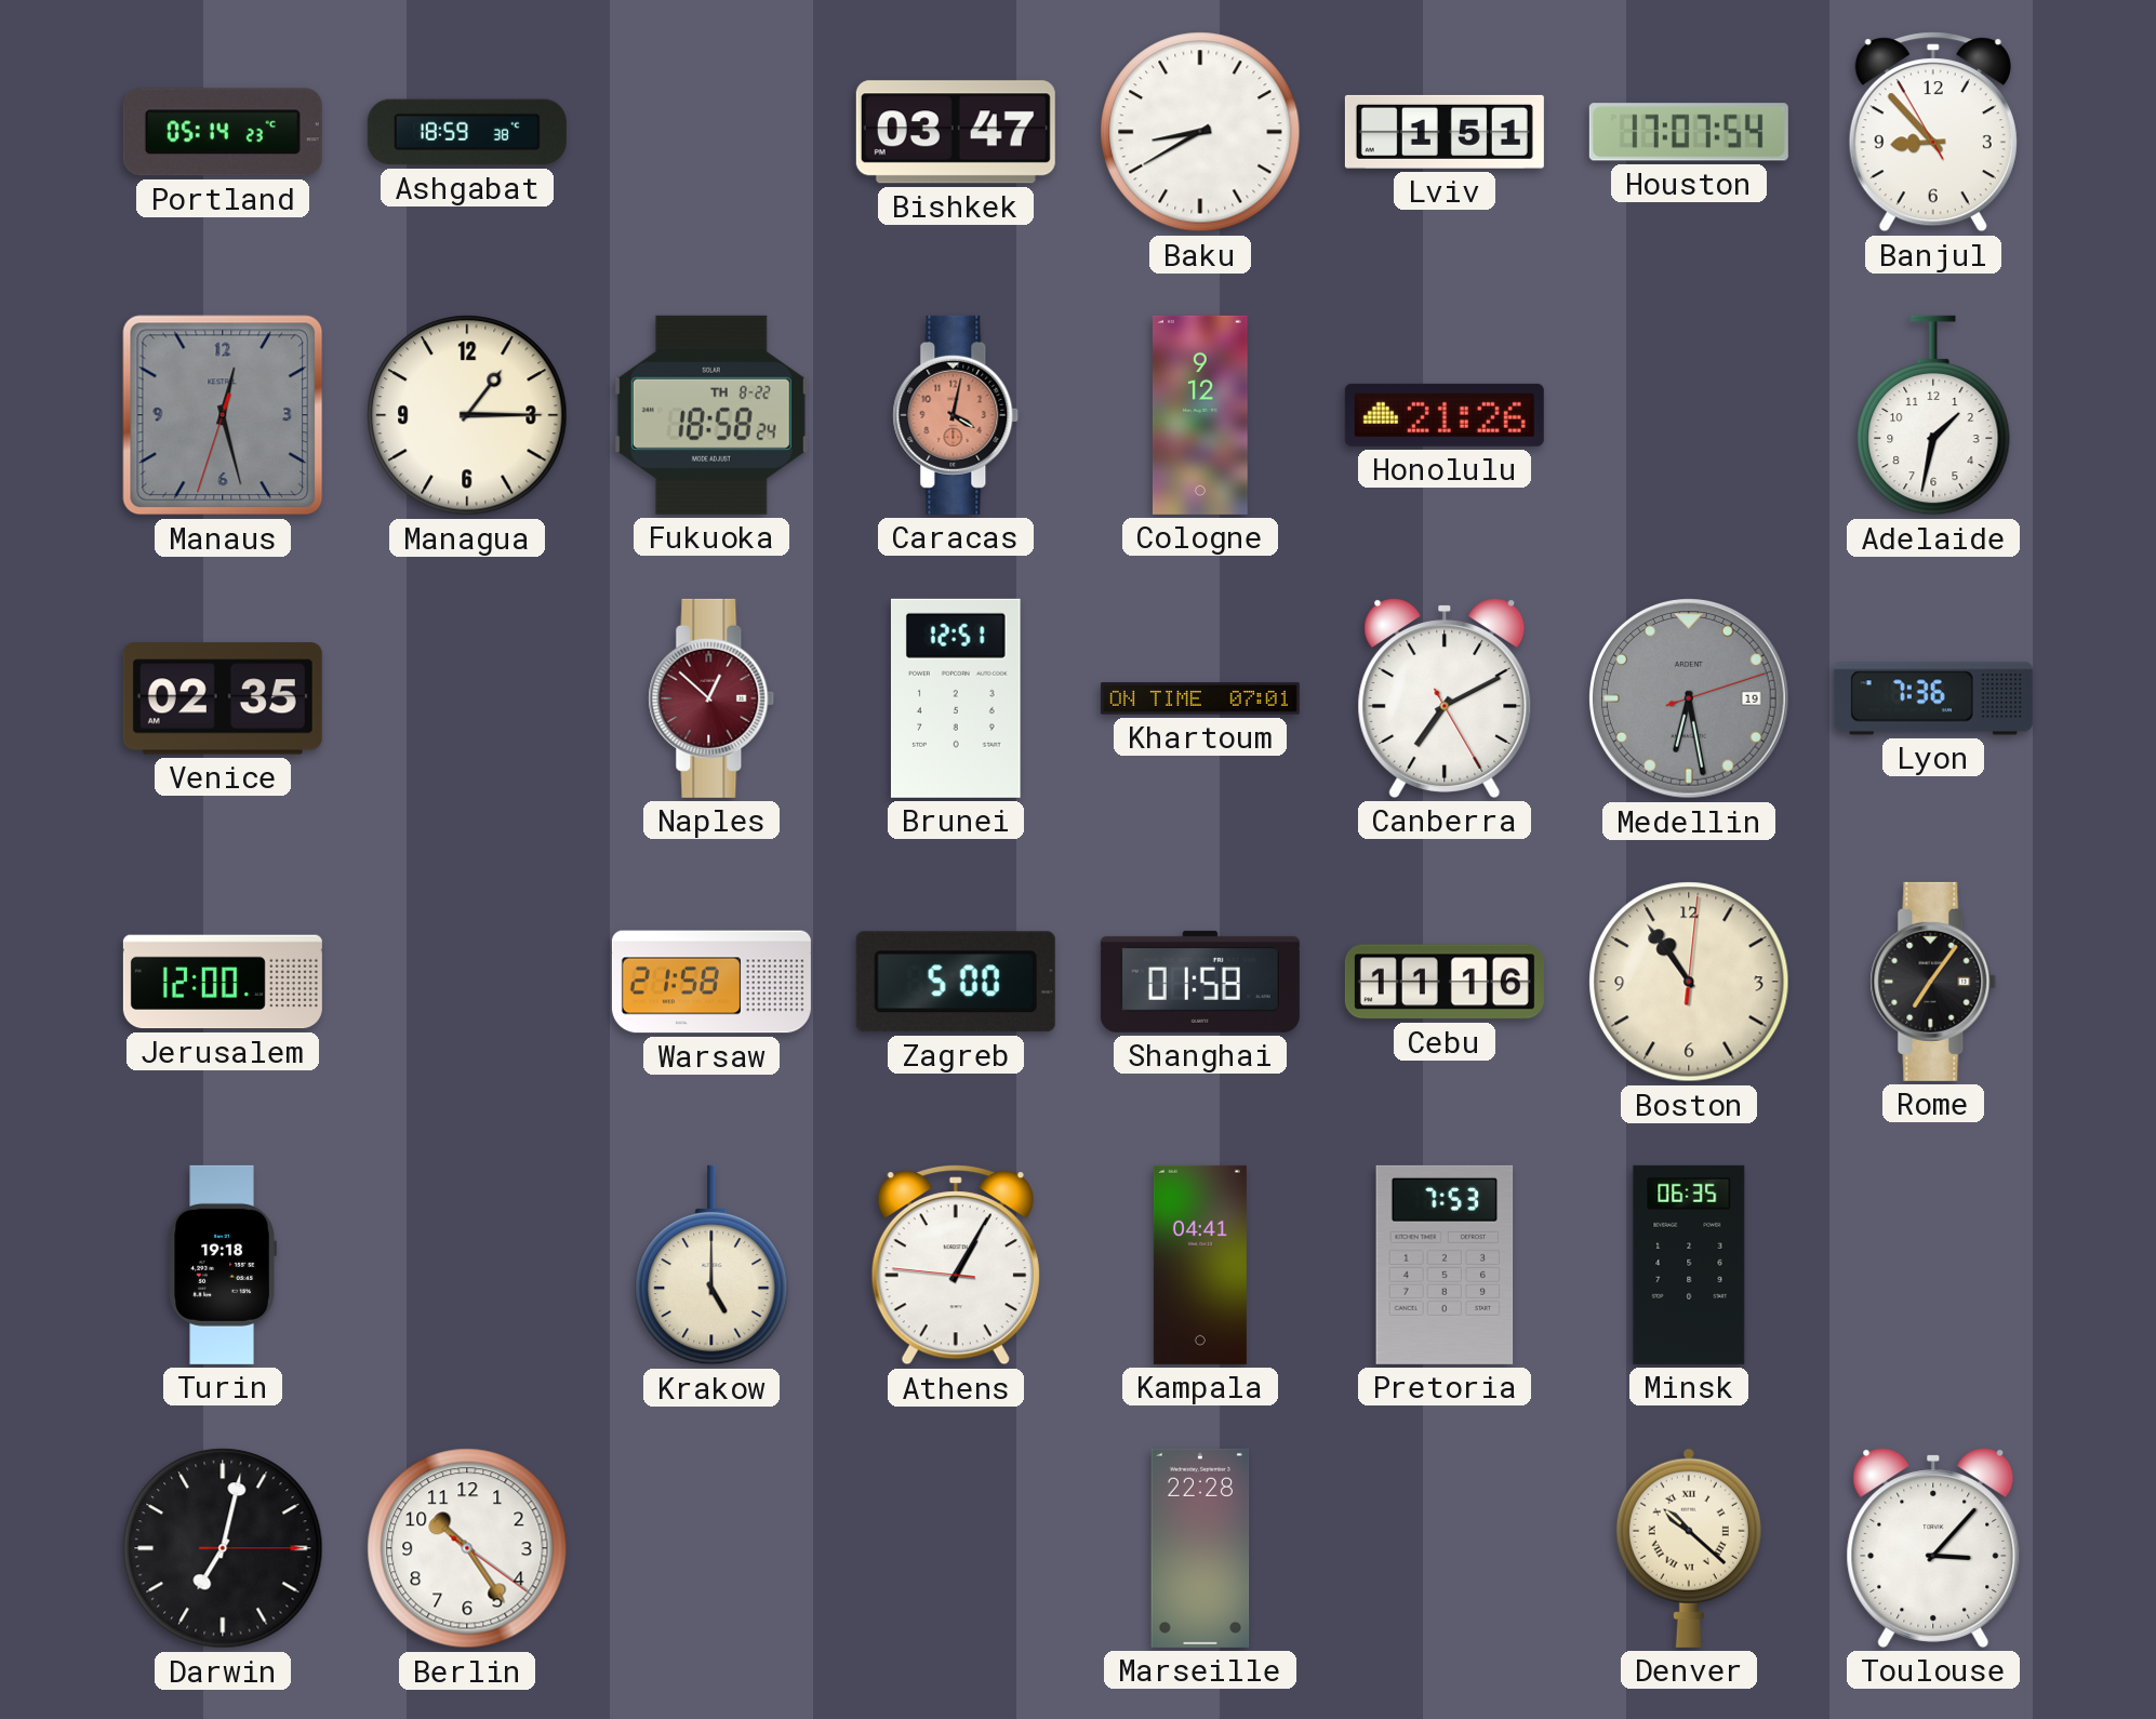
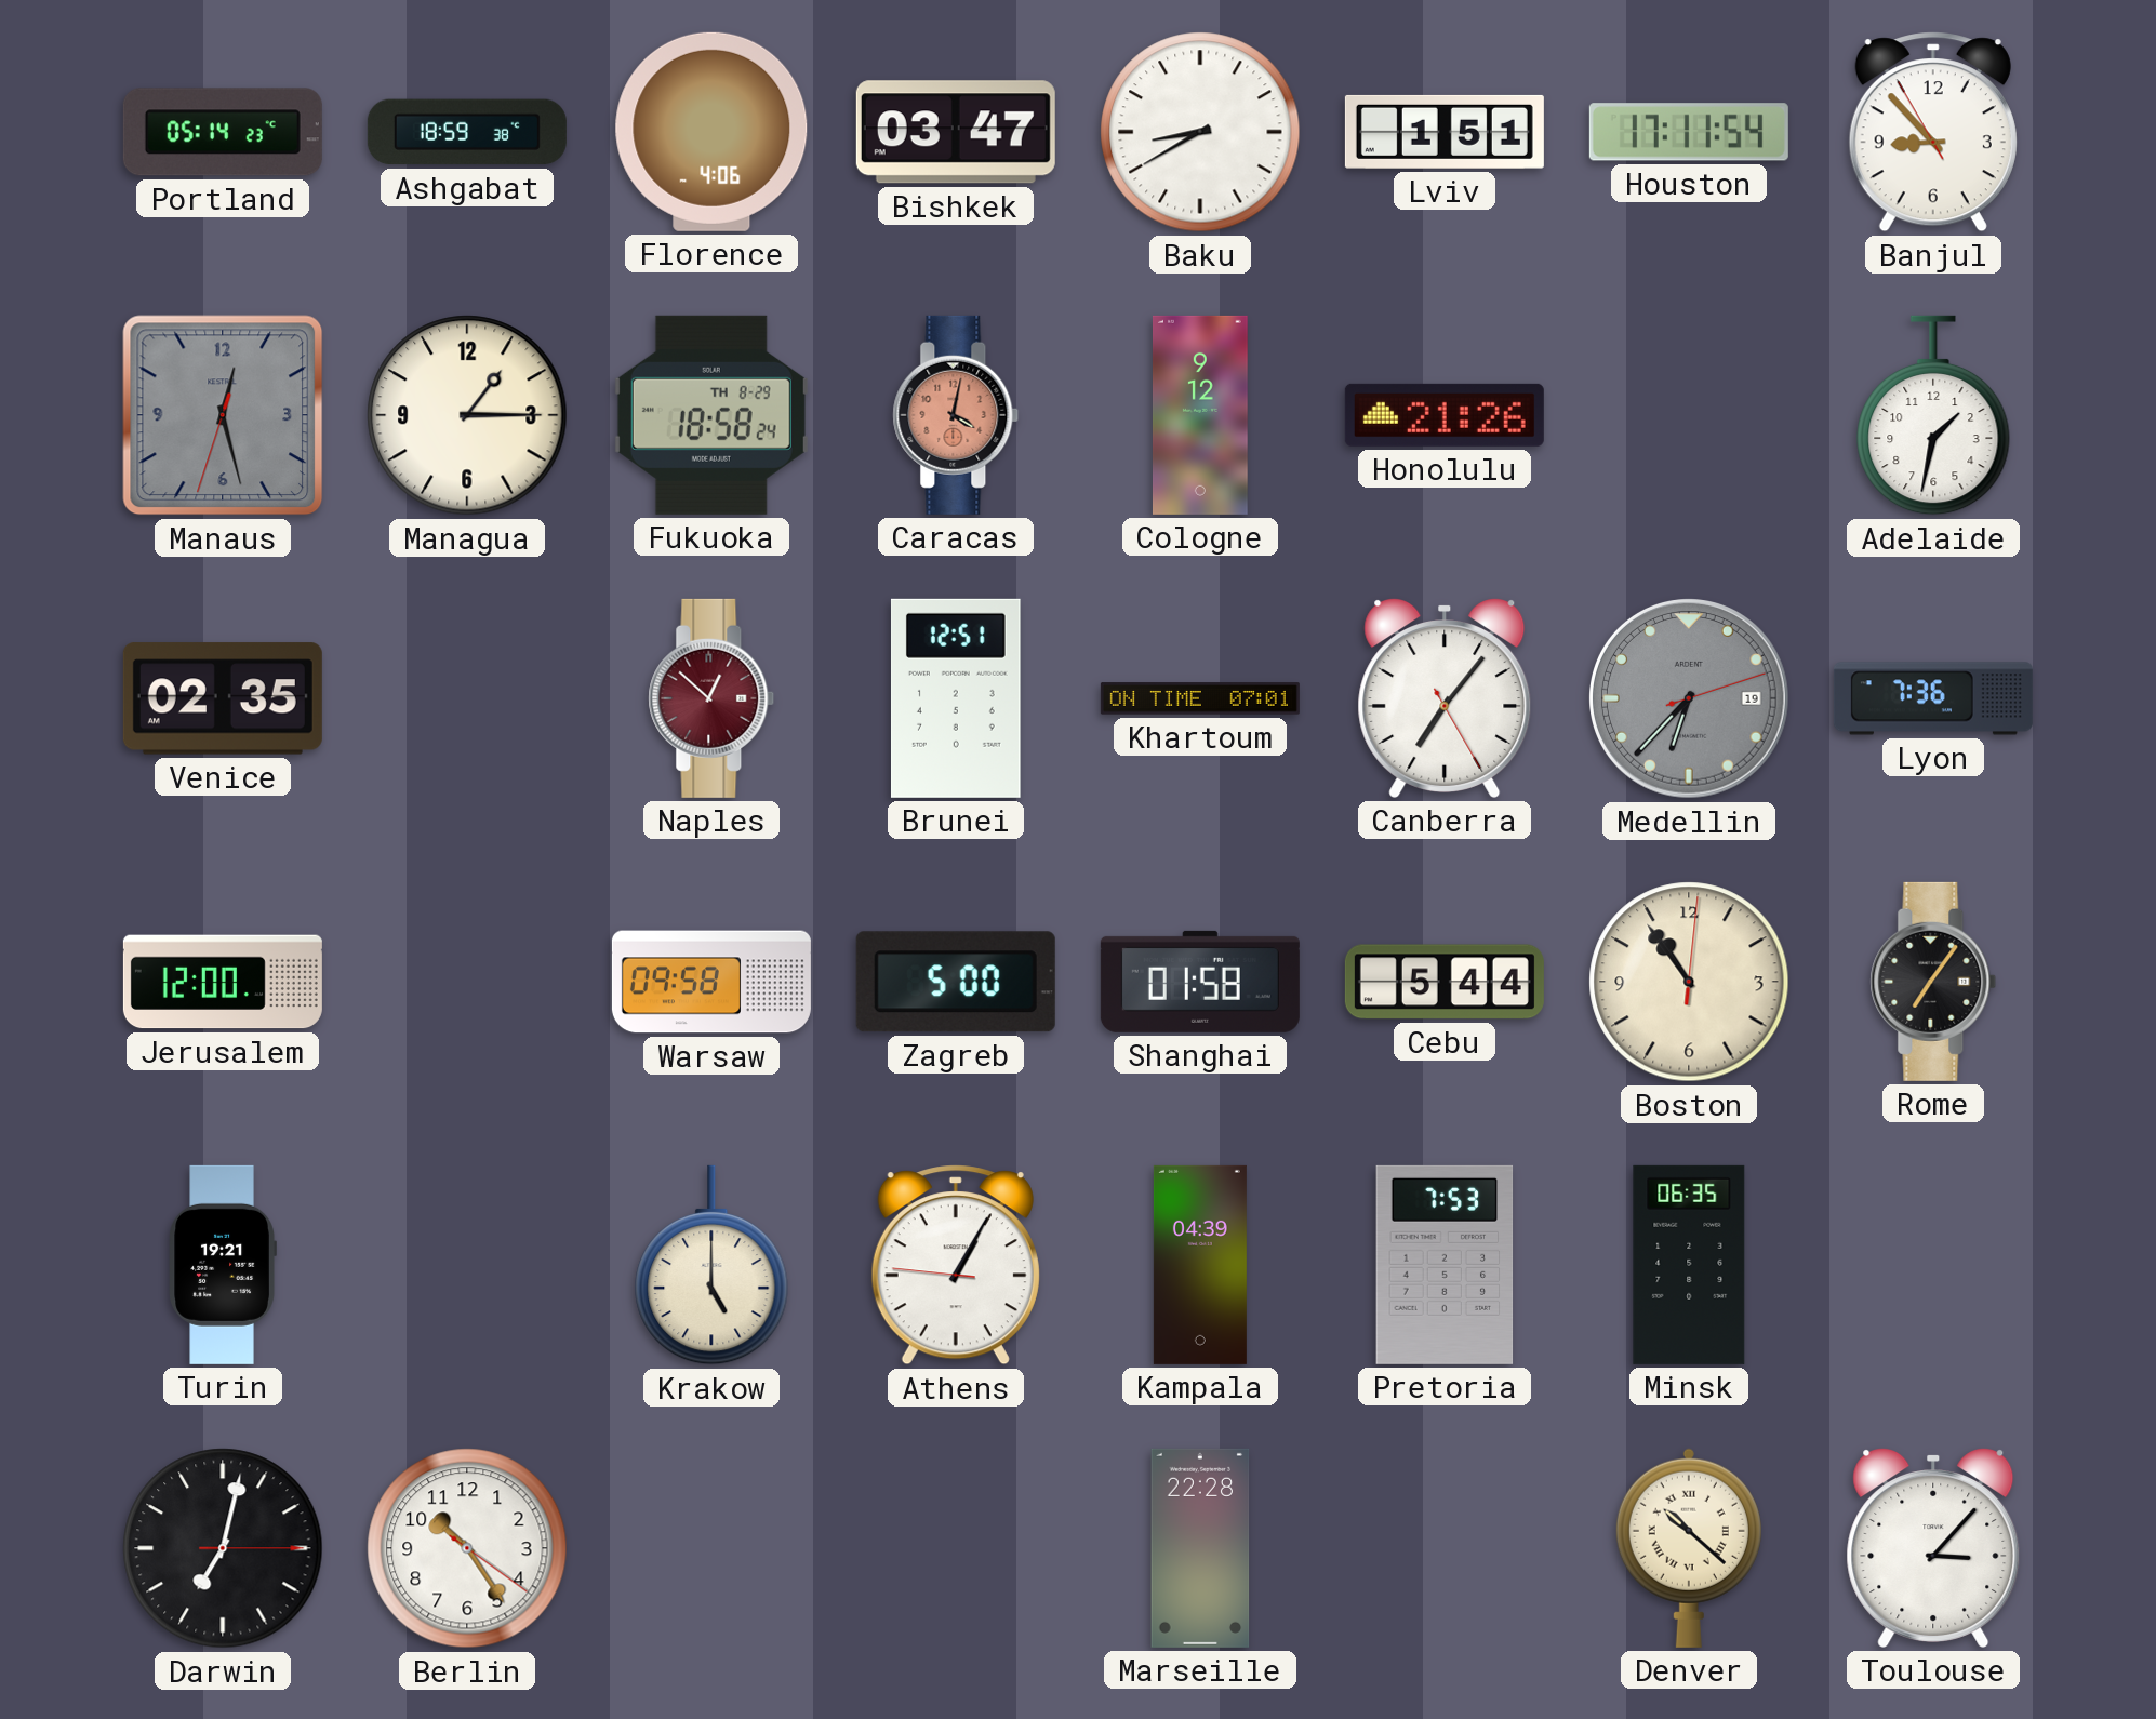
Florence: none -> 4:06 (711, 132)
Houston: 17:07 -> 17:11 (1689, 132)
Fukuoka date: TH 8-22 -> TH 8-29 (711, 415)
Canberra: 7:10 -> 7:06 (1445, 698)
Medellin: 6:28 -> 6:37 (1690, 699)
Warsaw: 21:58 -> 09:58 (711, 982)
Cebu: 11:16 -> 5:44 (1445, 982)
Turin: 19:18 -> 19:21 (223, 1265)
Kampala: 04:41 -> 04:39 (1200, 1265)
